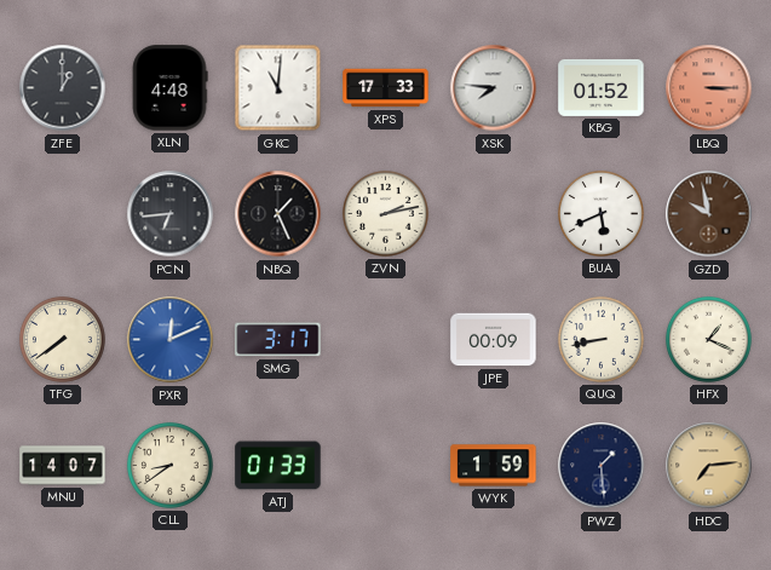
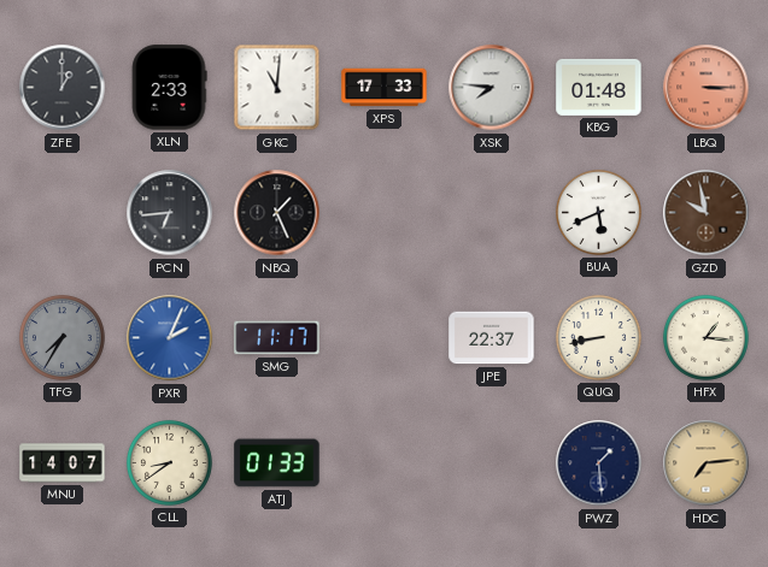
XLN: 4:48 -> 2:33 (169, 88)
KBG: 01:52 -> 01:48 (599, 87)
ZVN: 2:13 -> none (385, 213)
TFG: 7:39 -> 7:35 (61, 337)
TFG dial: cream -> grey (61, 337)
PXR: 12:11 -> 2:04 (170, 338)
SMG: 3:17 -> 11:17 (277, 338)
JPE: 00:09 -> 22:37 (492, 338)
HFX: 1:19 -> 1:16 (705, 337)
WYK: 1:59 -> none (494, 466)
